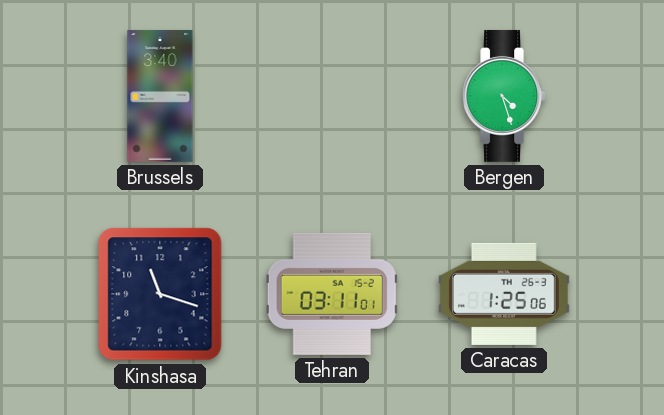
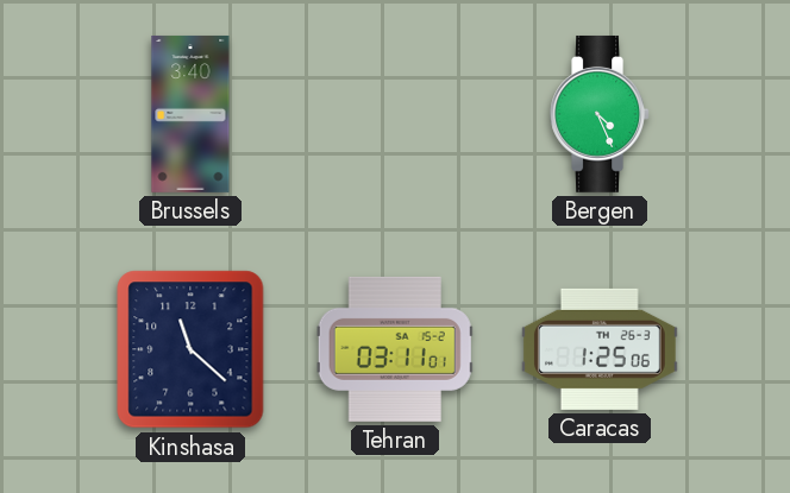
Bergen: 4:27 -> 4:26 (600, 114)
Kinshasa: 11:18 -> 11:22 (190, 349)
